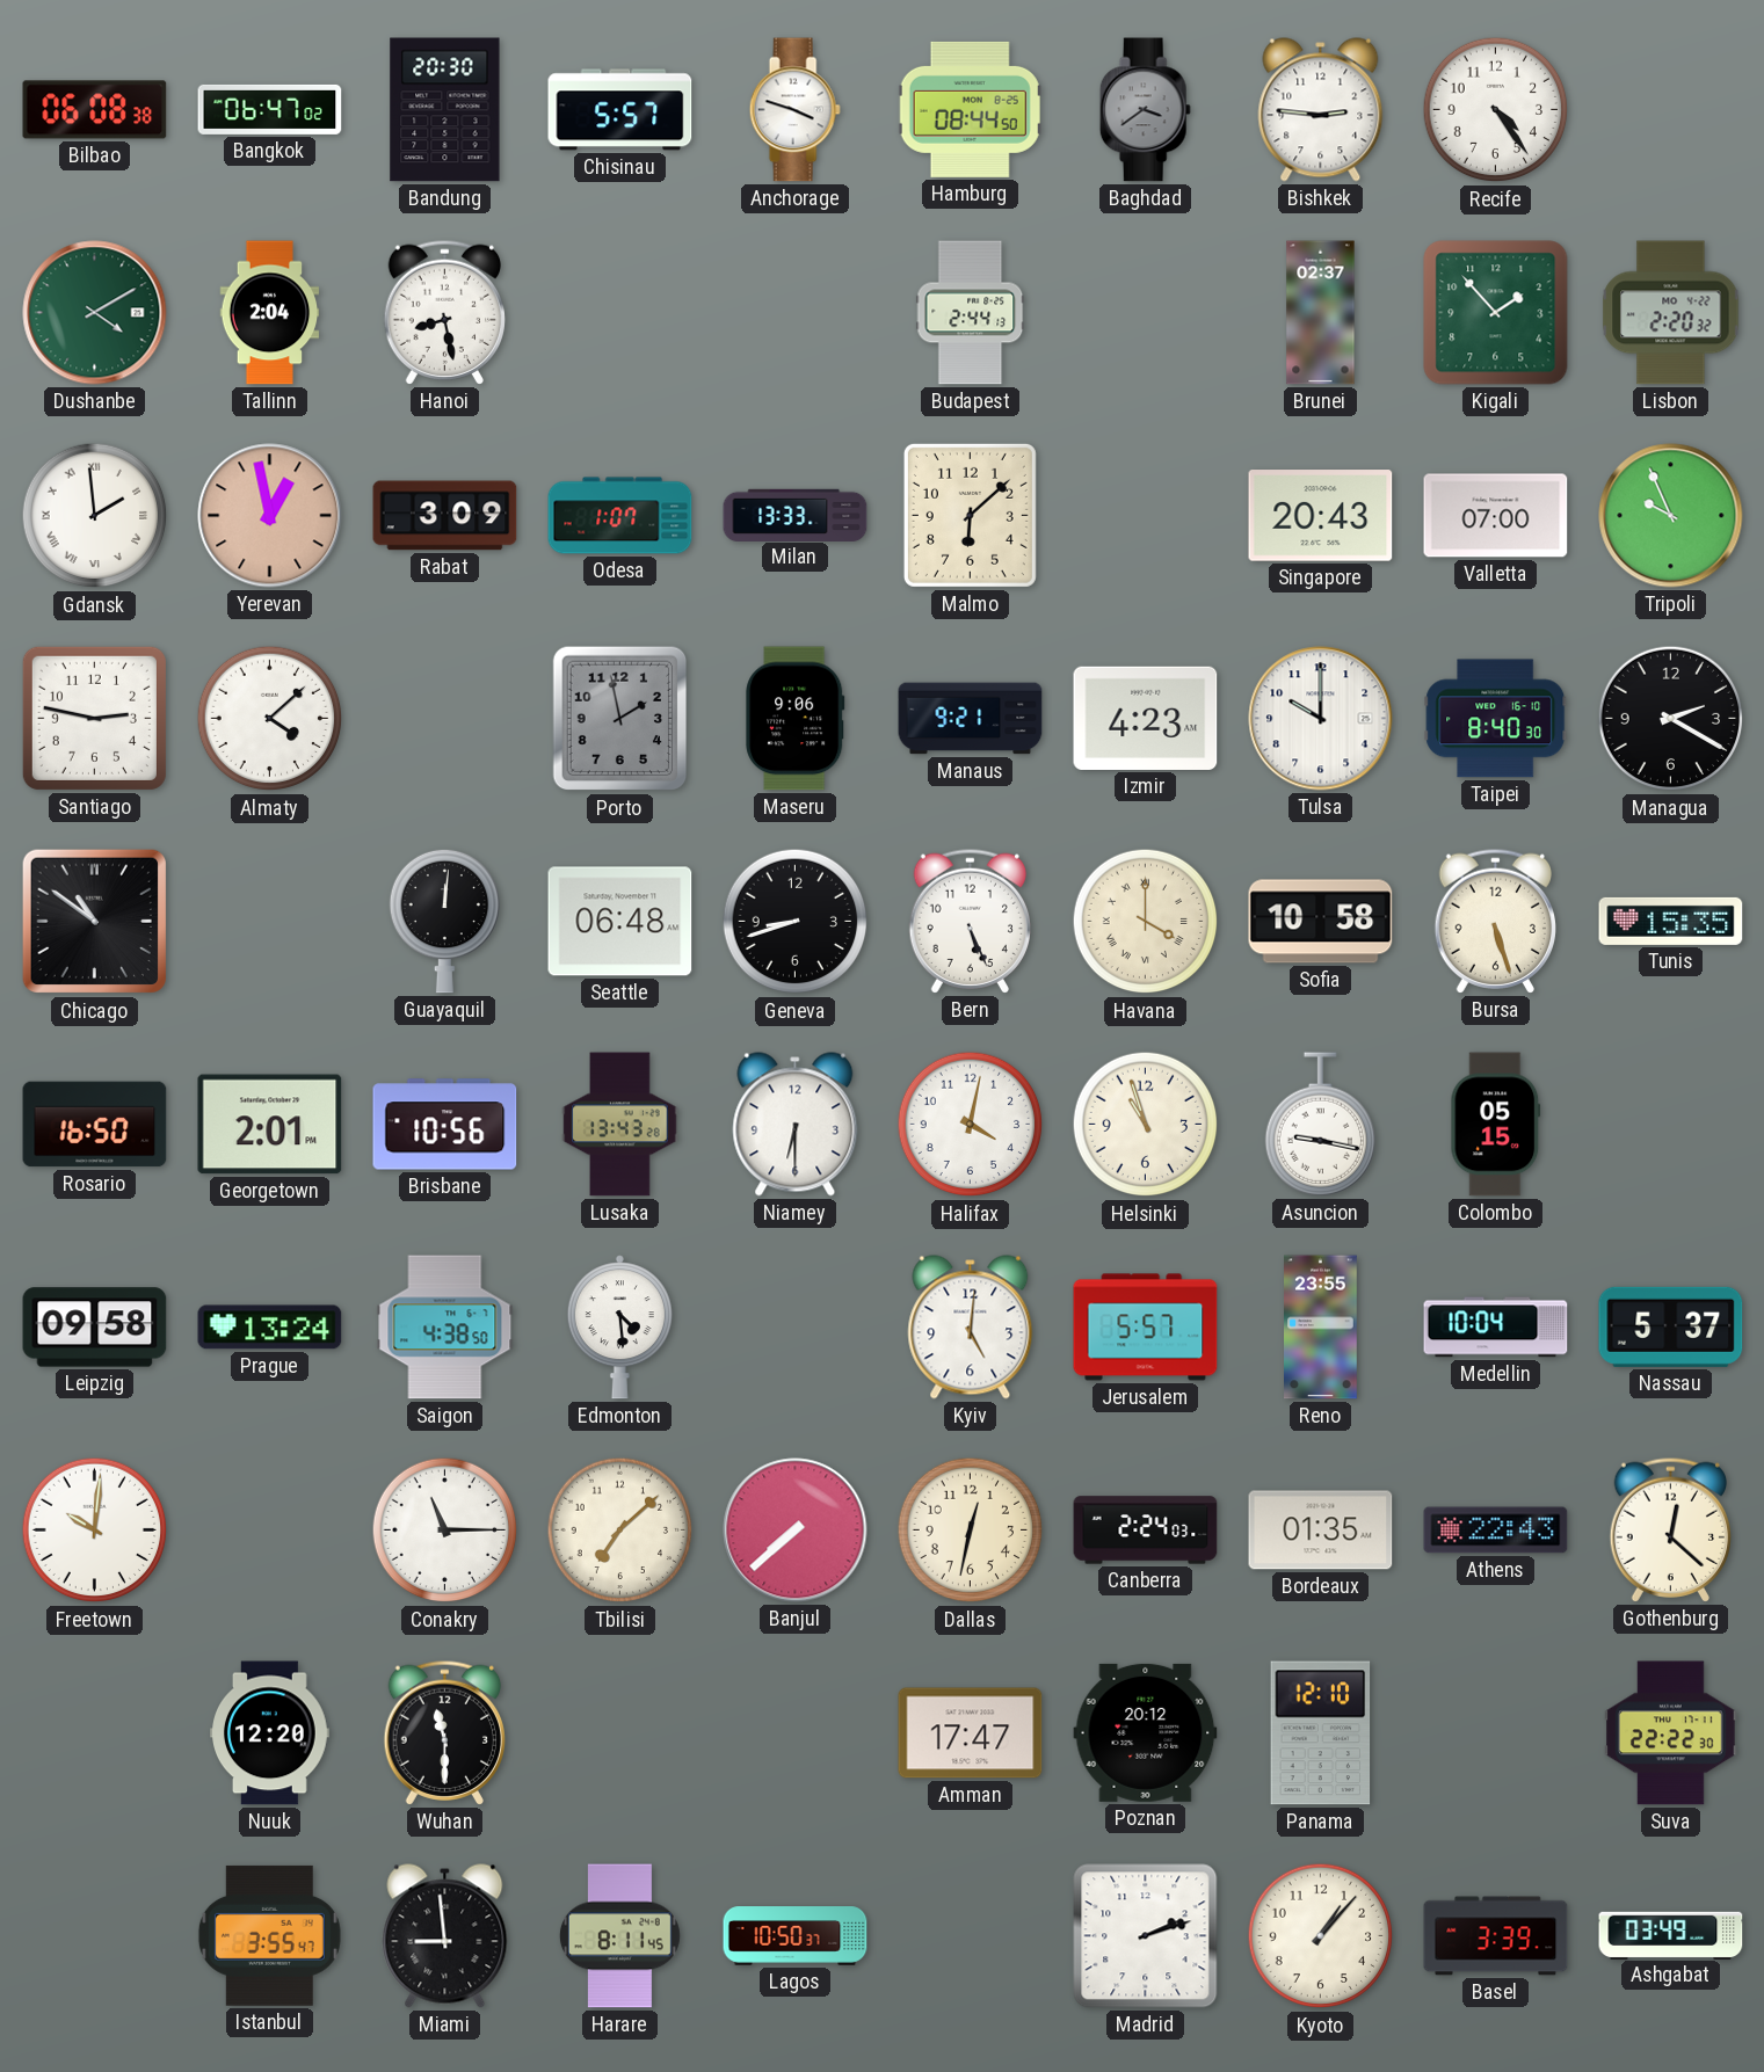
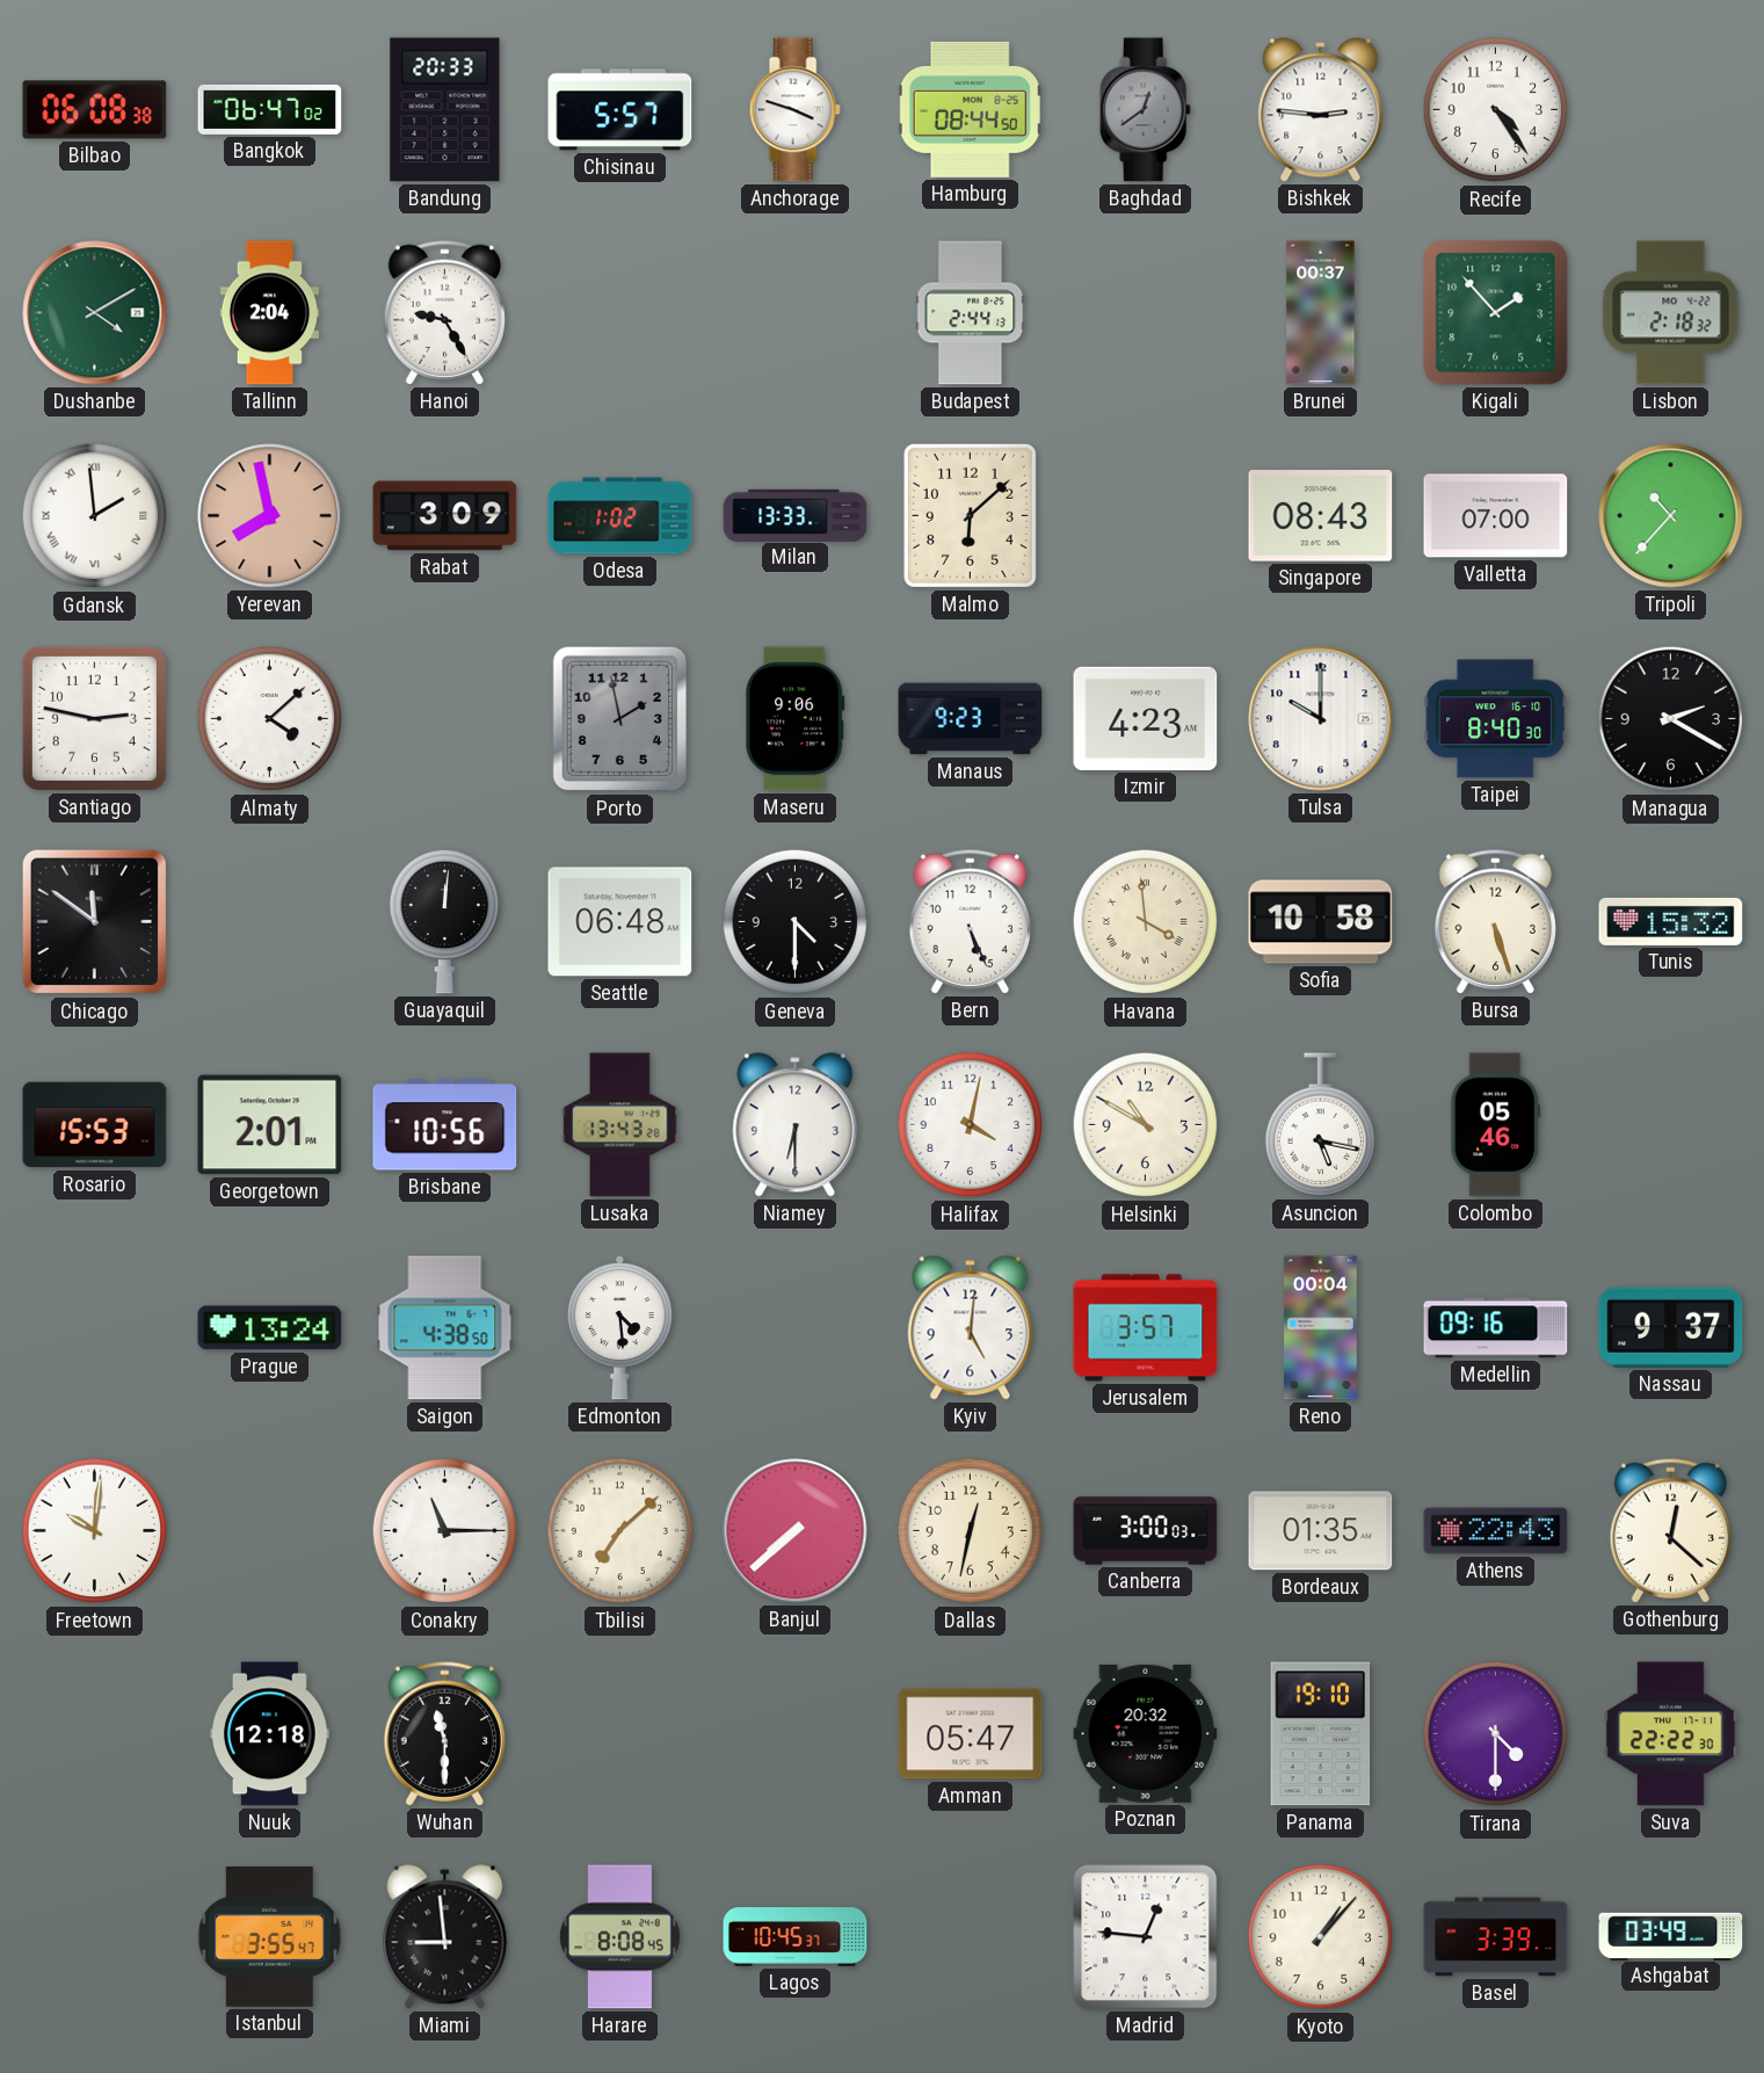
Bandung: 20:30 -> 20:33 (445, 110)
Baghdad: 3:39 -> 12:39 (1145, 110)
Hanoi: 8:28 -> 9:25 (444, 312)
Brunei: 02:37 -> 00:37 (1321, 313)
Lisbon: 2:20 -> 2:18 (1671, 313)
Yerevan: 12:58 -> 7:58 (270, 516)
Odesa: 1:07 -> 1:02 (620, 516)
Singapore: 20:43 -> 08:43 (1321, 516)
Tripoli: 9:56 -> 10:37 (1671, 516)
Manaus: 9:21 -> 9:23 (971, 719)
Chicago: 10:51 -> 11:51 (95, 922)
Geneva: 8:42 -> 4:30 (796, 922)
Havana: 4:00 -> 3:59 (1146, 922)
Tunis: 15:35 -> 15:32 (1671, 921)
Rosario: 16:50 -> 15:53 (95, 1125)
Helsinki: 10:57 -> 10:50 (1146, 1125)
Asuncion: 9:17 -> 5:17 (1320, 1125)
Colombo: 05:15 -> 05:46 (1496, 1125)
Leipzig: 09:58 -> none (95, 1328)
Jerusalem: 5:57 -> 3:57 (1146, 1328)
Reno: 23:55 -> 00:04 (1321, 1328)
Medellin: 10:04 -> 09:16 (1496, 1328)
Nassau: 5:37 -> 9:37 (1671, 1327)
Canberra: 2:24 -> 3:00 (1146, 1531)
Nuuk: 12:20 -> 12:18 (270, 1734)
Amman: 17:47 -> 05:47 (971, 1734)
Poznan: 20:12 -> 20:32 (1146, 1733)
Panama: 12:10 -> 19:10 (1321, 1734)
Tirana: none -> 4:30 (1496, 1734)
Harare: 8:11 -> 8:08 (619, 1937)
Lagos: 10:50 -> 10:45 (796, 1937)
Madrid: 2:12 -> 12:46 (1146, 1937)
